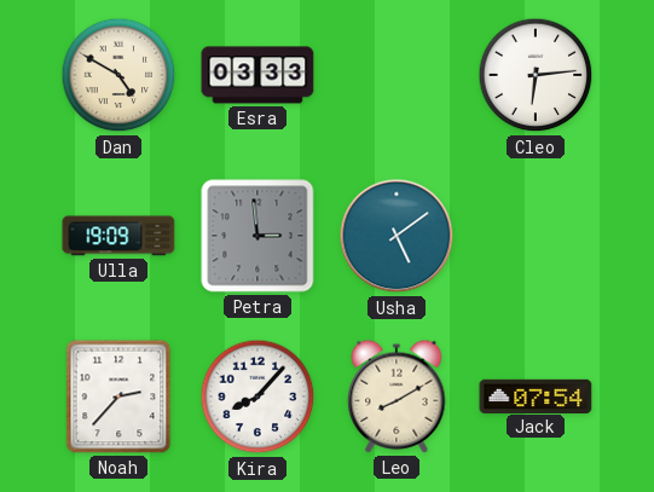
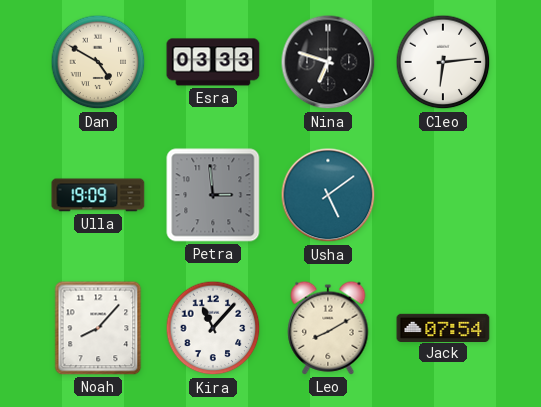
Nina: none -> 6:48 (328, 62)
Noah: 2:37 -> 8:07 (98, 328)
Kira: 8:07 -> 11:07 (213, 328)
